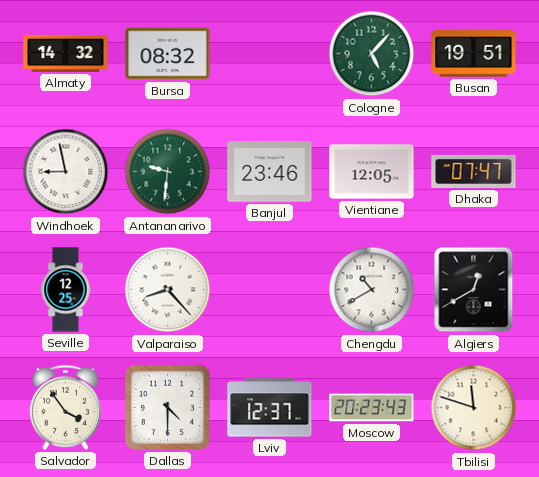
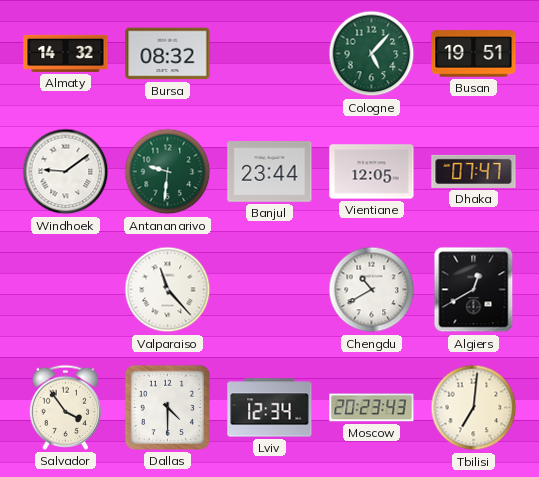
Windhoek: 8:58 -> 9:09 (66, 172)
Banjul: 23:46 -> 23:44 (270, 172)
Seville: 12:25 -> none (66, 290)
Valparaiso: 8:23 -> 11:23 (168, 290)
Lviv: 12:37 -> 12:34 (270, 408)
Tbilisi: 11:48 -> 7:01 (474, 408)
